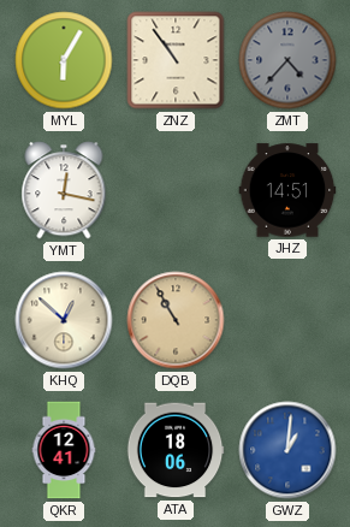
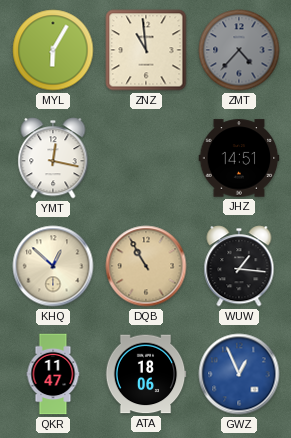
ZNZ: 10:54 -> 10:59 (146, 50)
WUW: none -> 1:16 (239, 266)
QKR: 12:41 -> 11:47 (53, 374)
GWZ: 1:01 -> 12:56 (239, 374)
